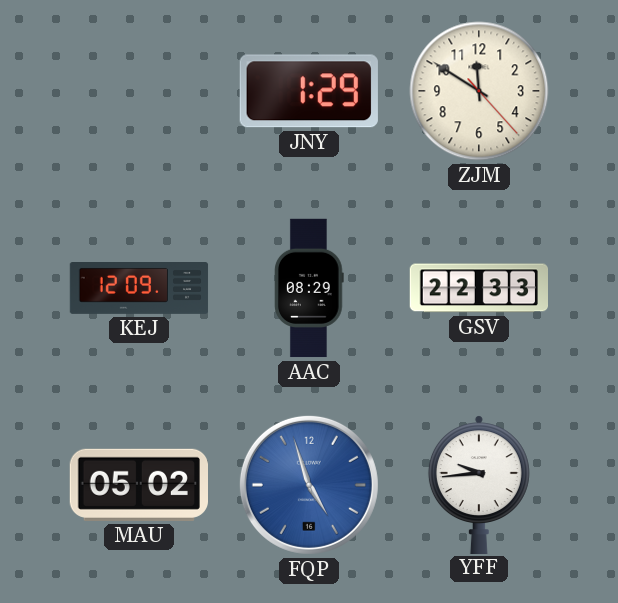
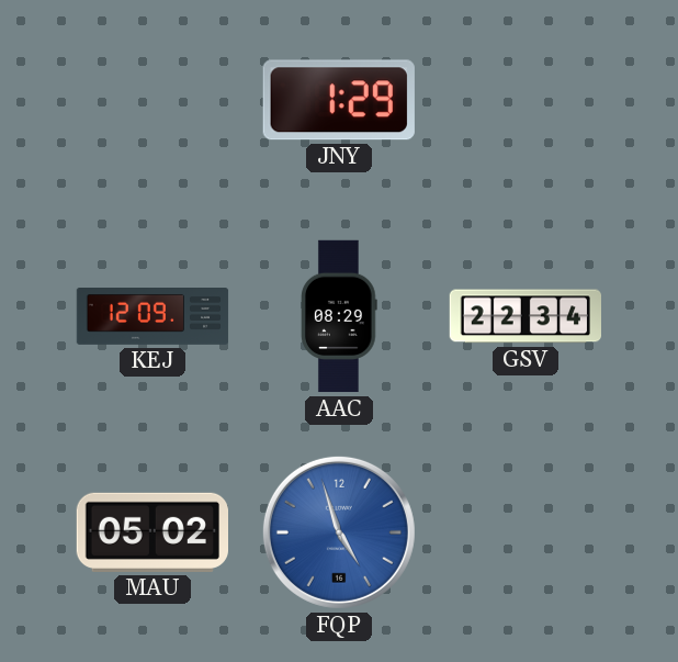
ZJM: 11:50 -> none (479, 91)
GSV: 22:33 -> 22:34 (524, 316)
YFF: 9:44 -> none (479, 484)
